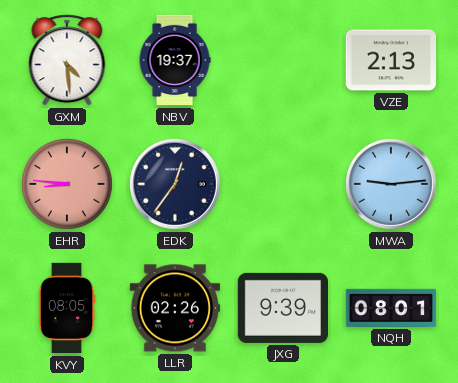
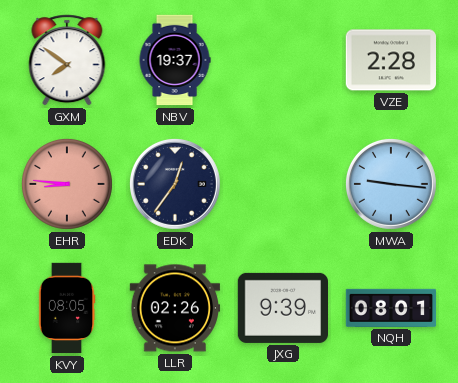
GXM: 4:29 -> 7:51 (67, 60)
VZE: 2:13 -> 2:28 (391, 60)
MWA: 9:14 -> 9:16 (391, 184)
